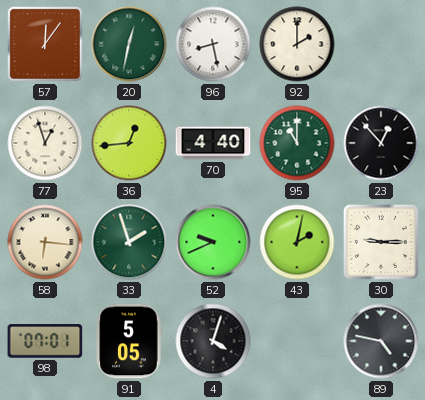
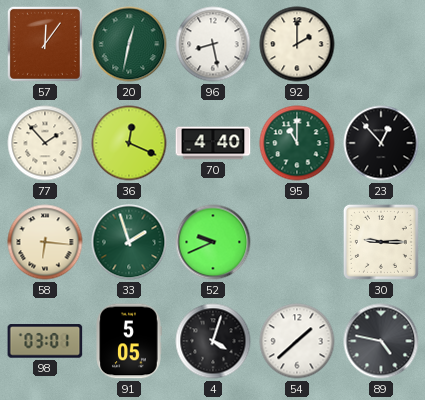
77: 12:57 -> 1:53 (45, 143)
36: 12:44 -> 12:19 (129, 143)
43: 2:02 -> none (297, 242)
98: 07:01 -> 03:01 (45, 341)
54: none -> 1:38 (297, 341)
